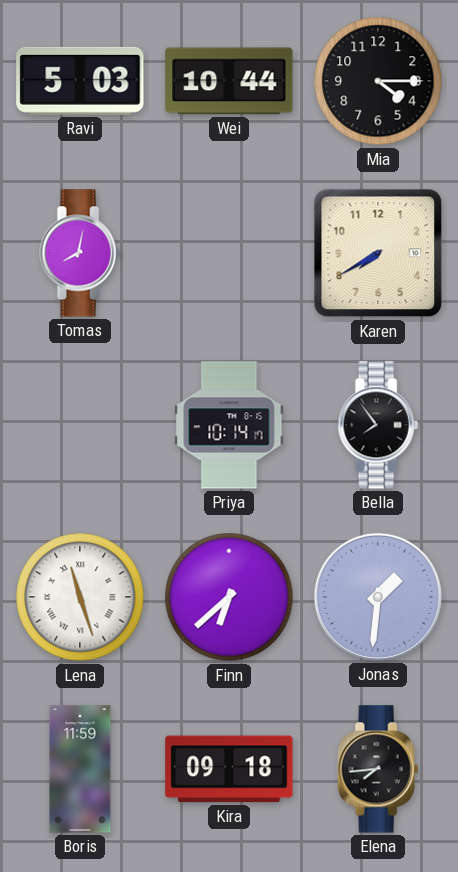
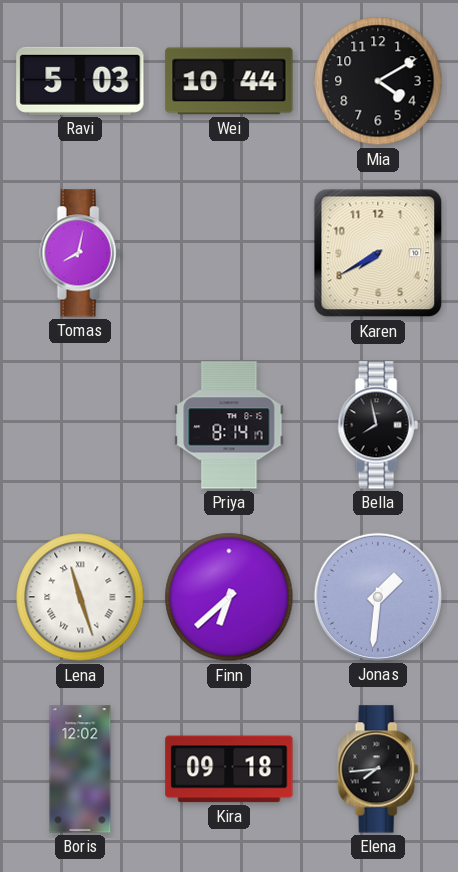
Mia: 4:15 -> 4:10 (378, 81)
Priya: 10:14 -> 8:14 (229, 425)
Bella: 7:54 -> 7:58 (378, 425)
Boris: 11:59 -> 12:02 (80, 769)
